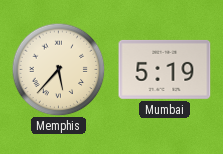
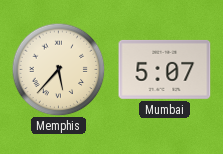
Mumbai: 5:19 -> 5:07 (165, 69)
